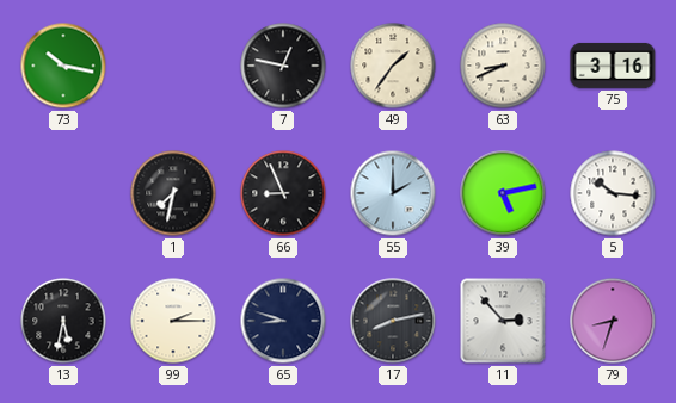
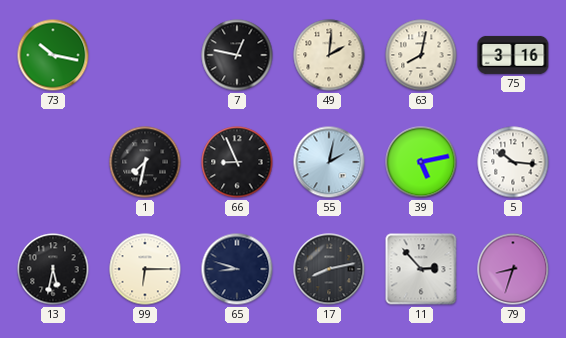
49: 1:36 -> 2:01 (329, 55)
63: 8:41 -> 8:02 (421, 55)
55: 2:00 -> 2:02 (329, 162)
99: 2:15 -> 6:15 (145, 269)
